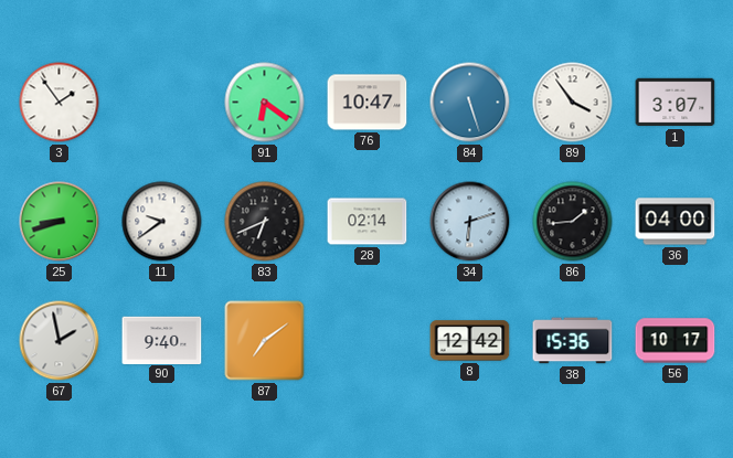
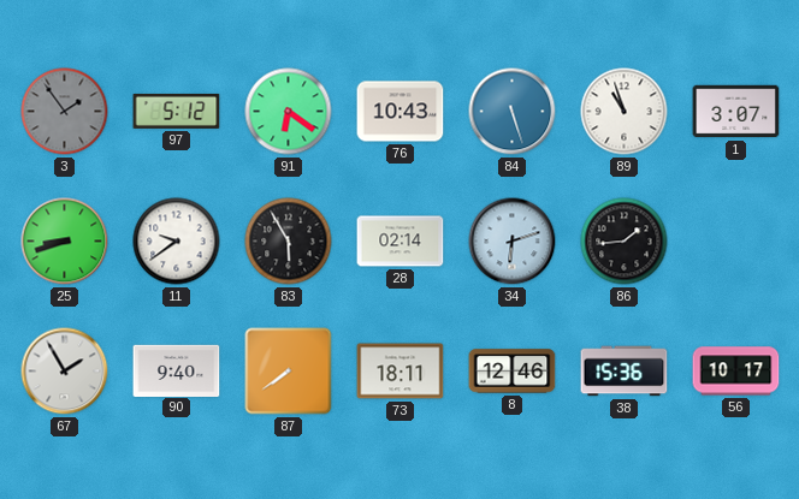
3 dial: white -> grey (65, 112)
97: none -> 5:12 (177, 112)
76: 10:47 -> 10:43 (401, 112)
89: 3:54 -> 10:57 (625, 112)
83: 6:41 -> 5:55 (289, 242)
36: 04:00 -> none (676, 222)
67: 1:58 -> 1:55 (65, 372)
87: 7:09 -> 7:39 (289, 372)
73: none -> 18:11 (401, 372)
8: 12:42 -> 12:46 (513, 372)
